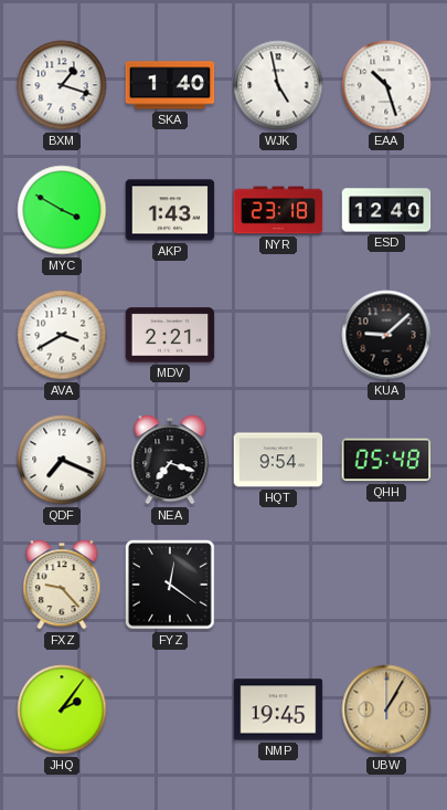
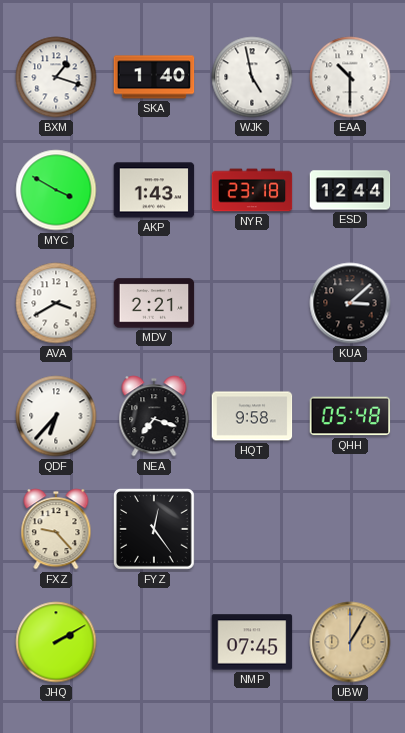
EAA: 10:27 -> 10:30 (350, 77)
ESD: 12:40 -> 12:44 (350, 190)
KUA: 9:08 -> 3:08 (350, 303)
QDF: 7:19 -> 6:37 (56, 416)
HQT: 9:54 -> 9:58 (252, 416)
FYZ: 12:21 -> 12:24 (155, 530)
JHQ: 2:06 -> 2:10 (56, 642)
NMP: 19:45 -> 07:45 (252, 642)
